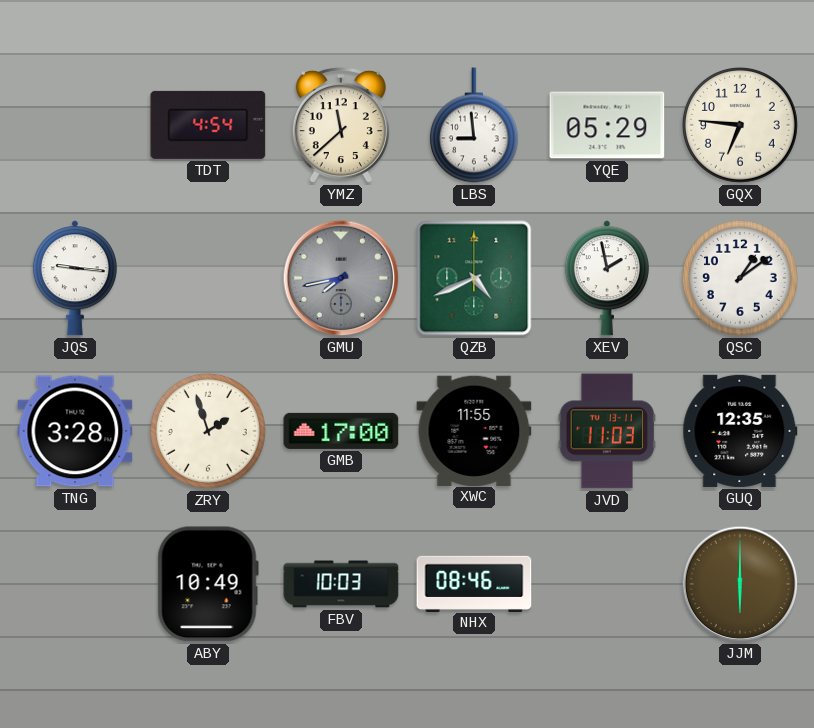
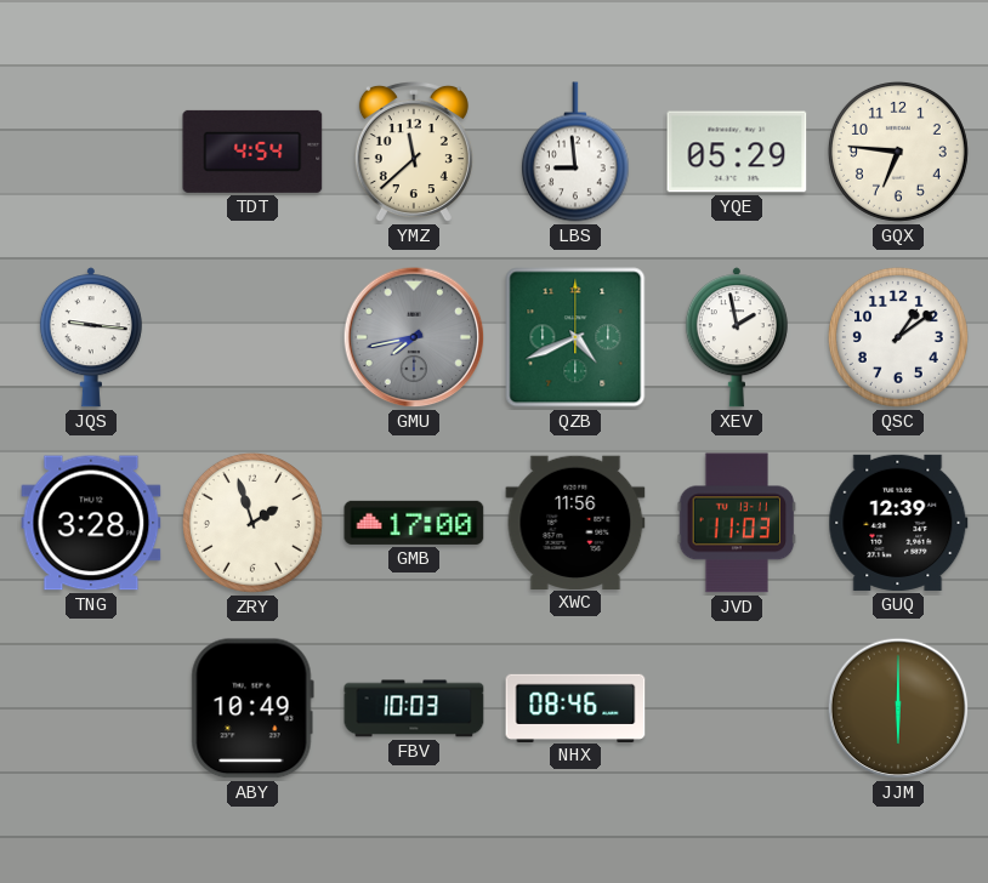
XWC: 11:55 -> 11:56 (575, 522)
GUQ: 12:35 -> 12:39 (898, 523)
